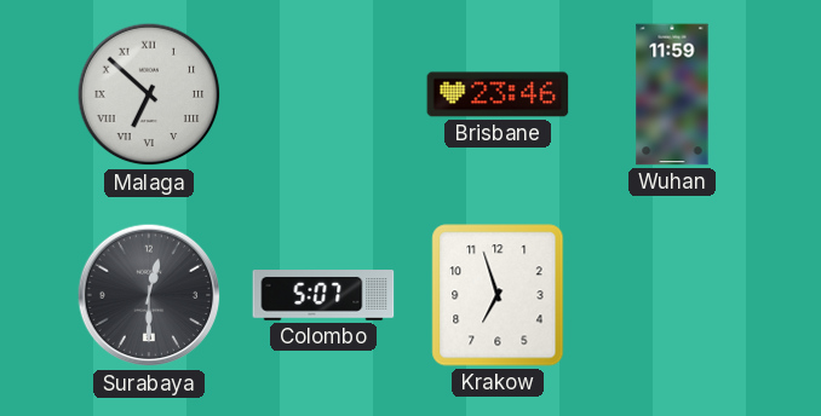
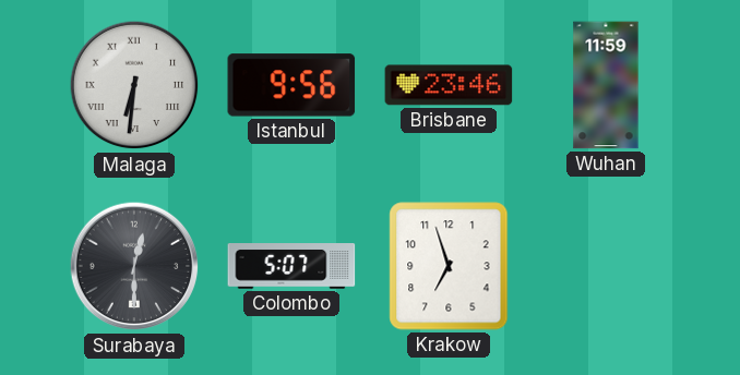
Malaga: 6:52 -> 6:31 (134, 85)
Istanbul: none -> 9:56 (291, 85)
